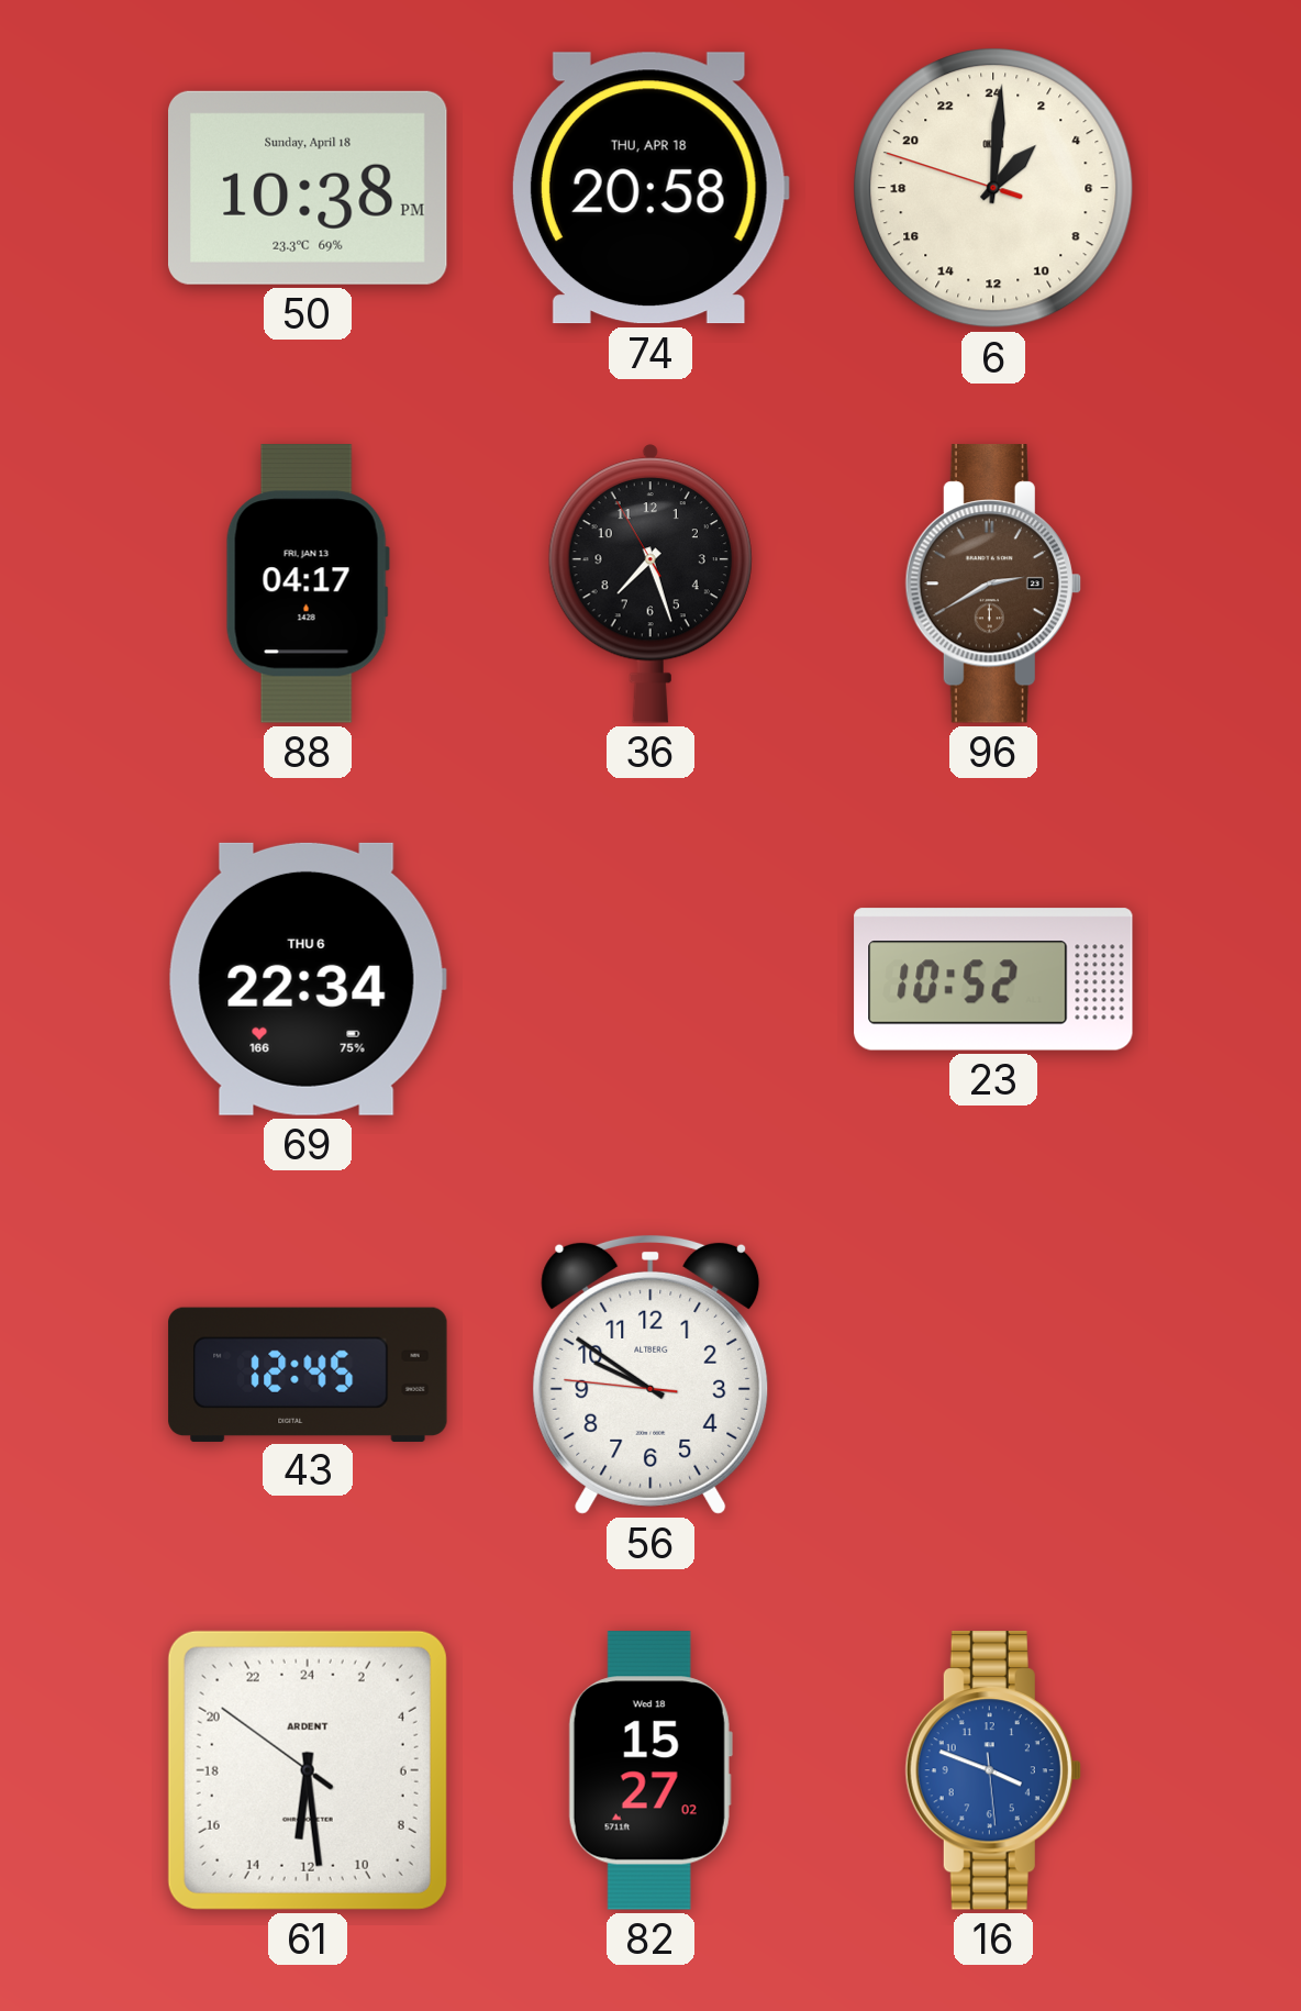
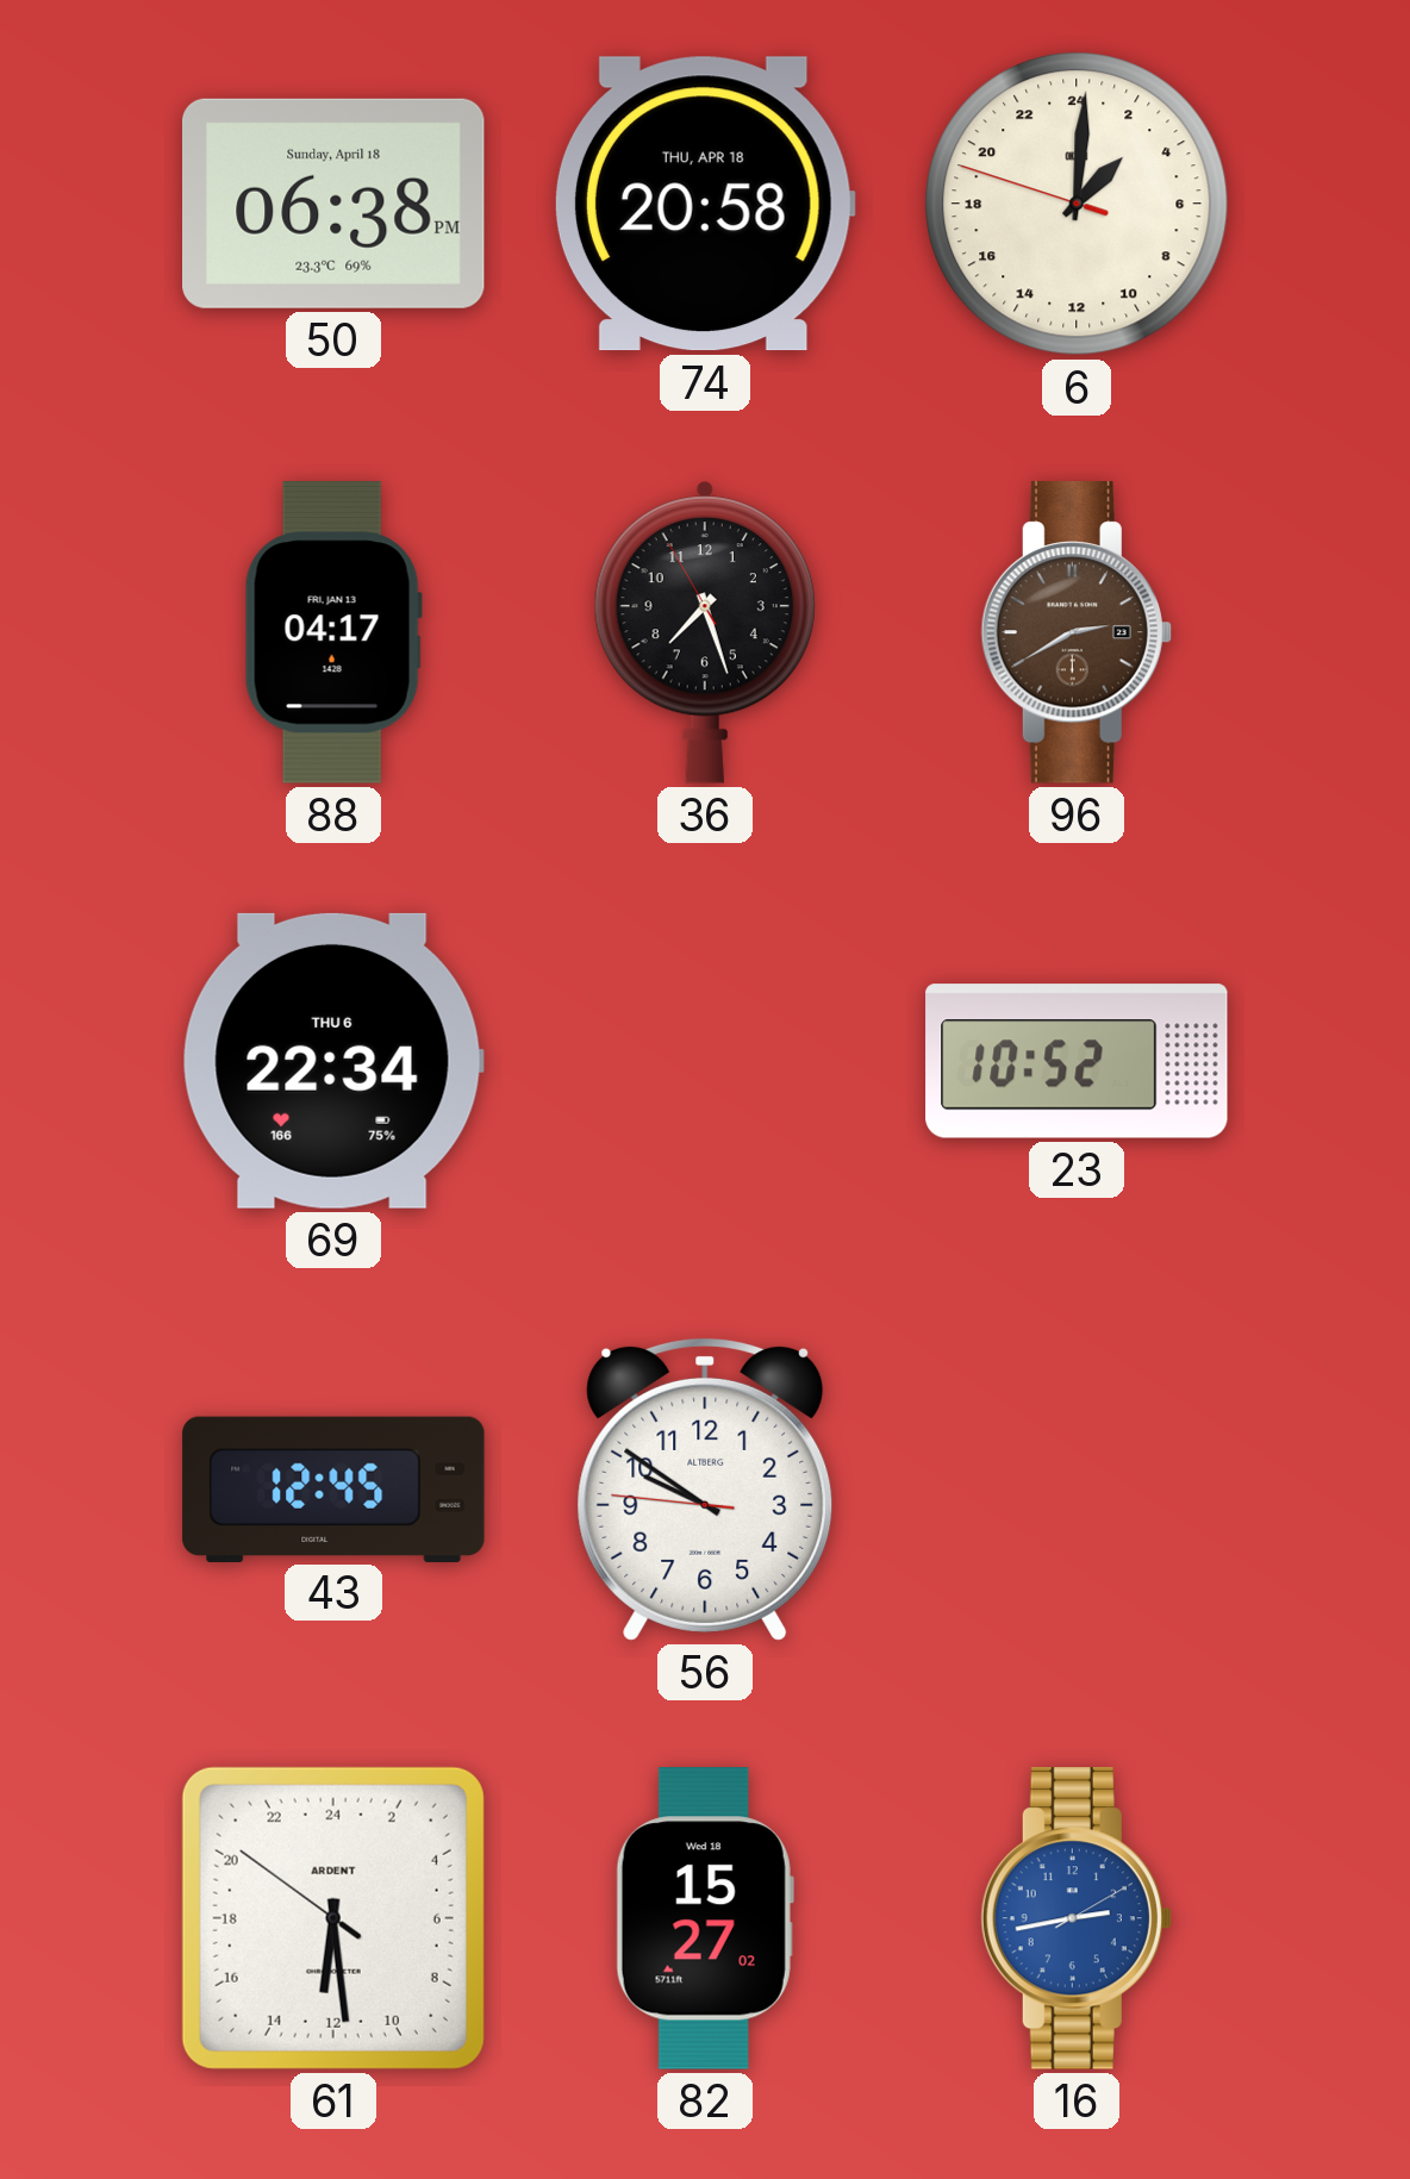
50: 10:38 -> 06:38 (335, 204)
16: 3:48 -> 2:43 (1077, 1918)
